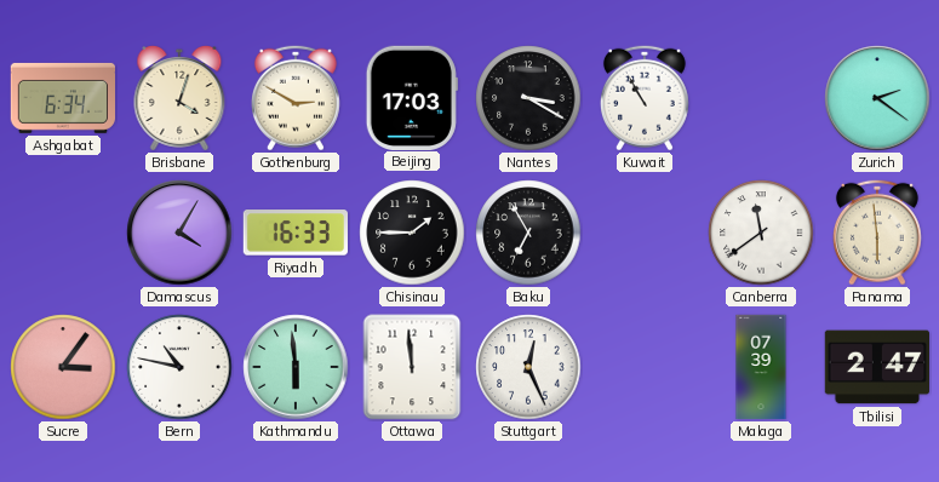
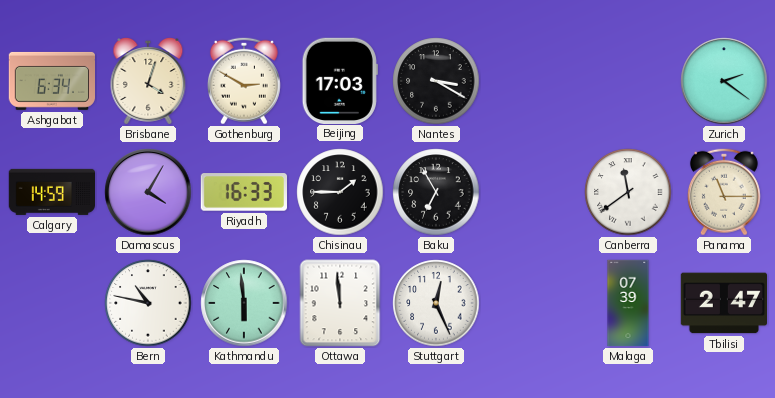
Kuwait: 10:55 -> none (645, 98)
Calgary: none -> 14:59 (51, 192)
Panama: 5:59 -> 11:15 (724, 192)
Sucre: 3:06 -> none (63, 367)
